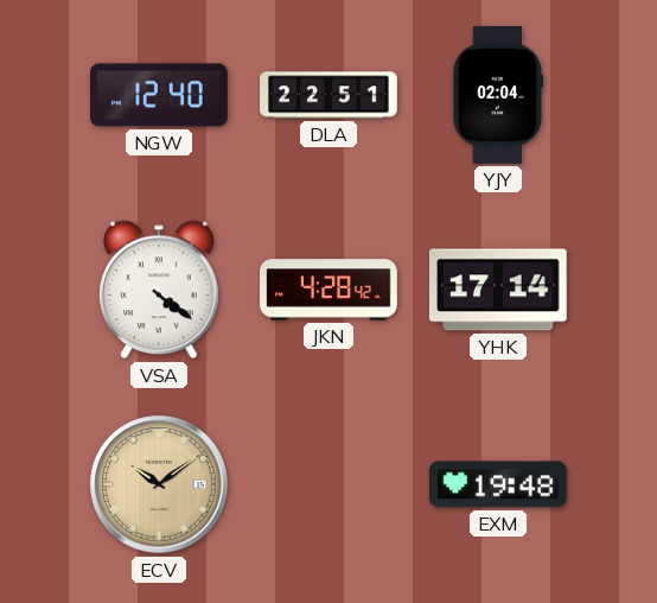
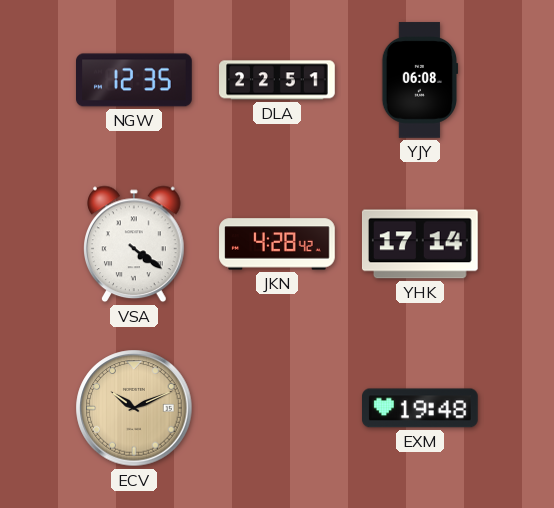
NGW: 12:40 -> 12:35 (134, 80)
YJY: 02:04 -> 06:08 (420, 80)
ECV: 10:09 -> 10:11 (134, 408)
